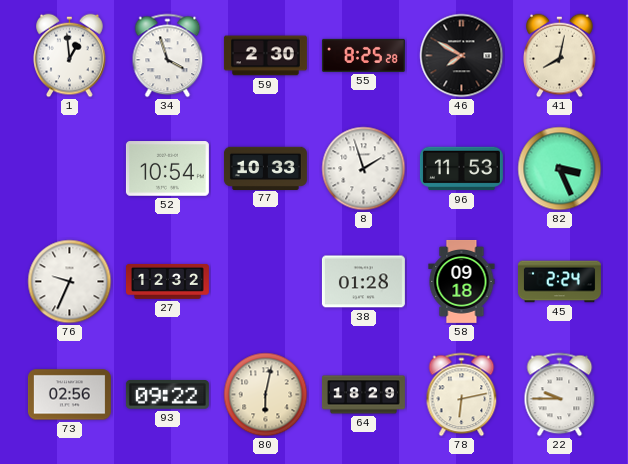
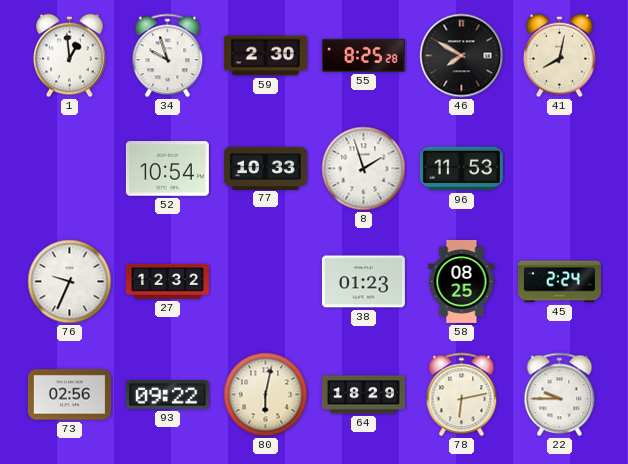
34: 3:57 -> 9:57 (168, 56)
82: 3:26 -> none (560, 169)
38: 01:28 -> 01:23 (363, 282)
58: 09:18 -> 08:25 (462, 281)
